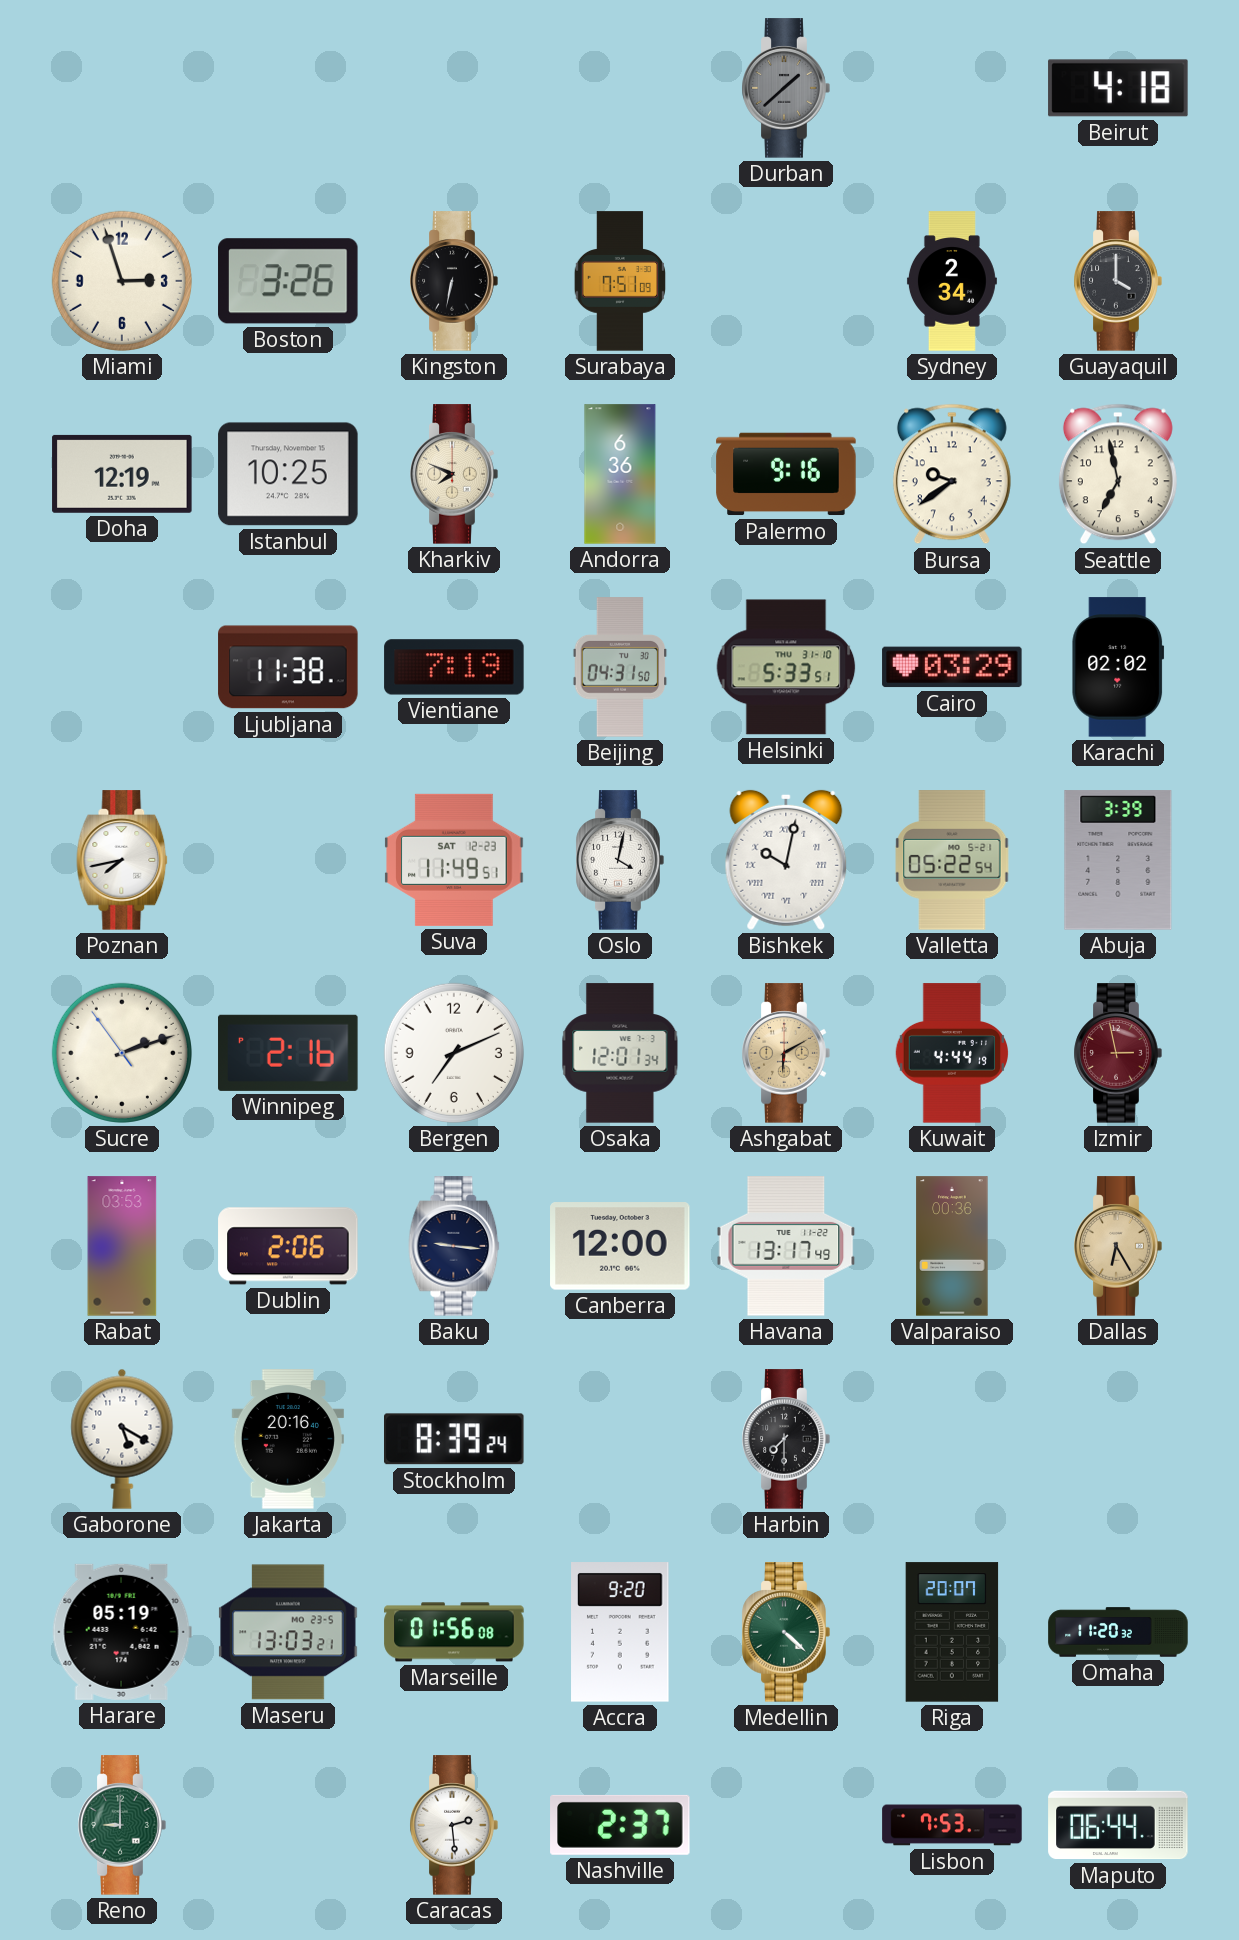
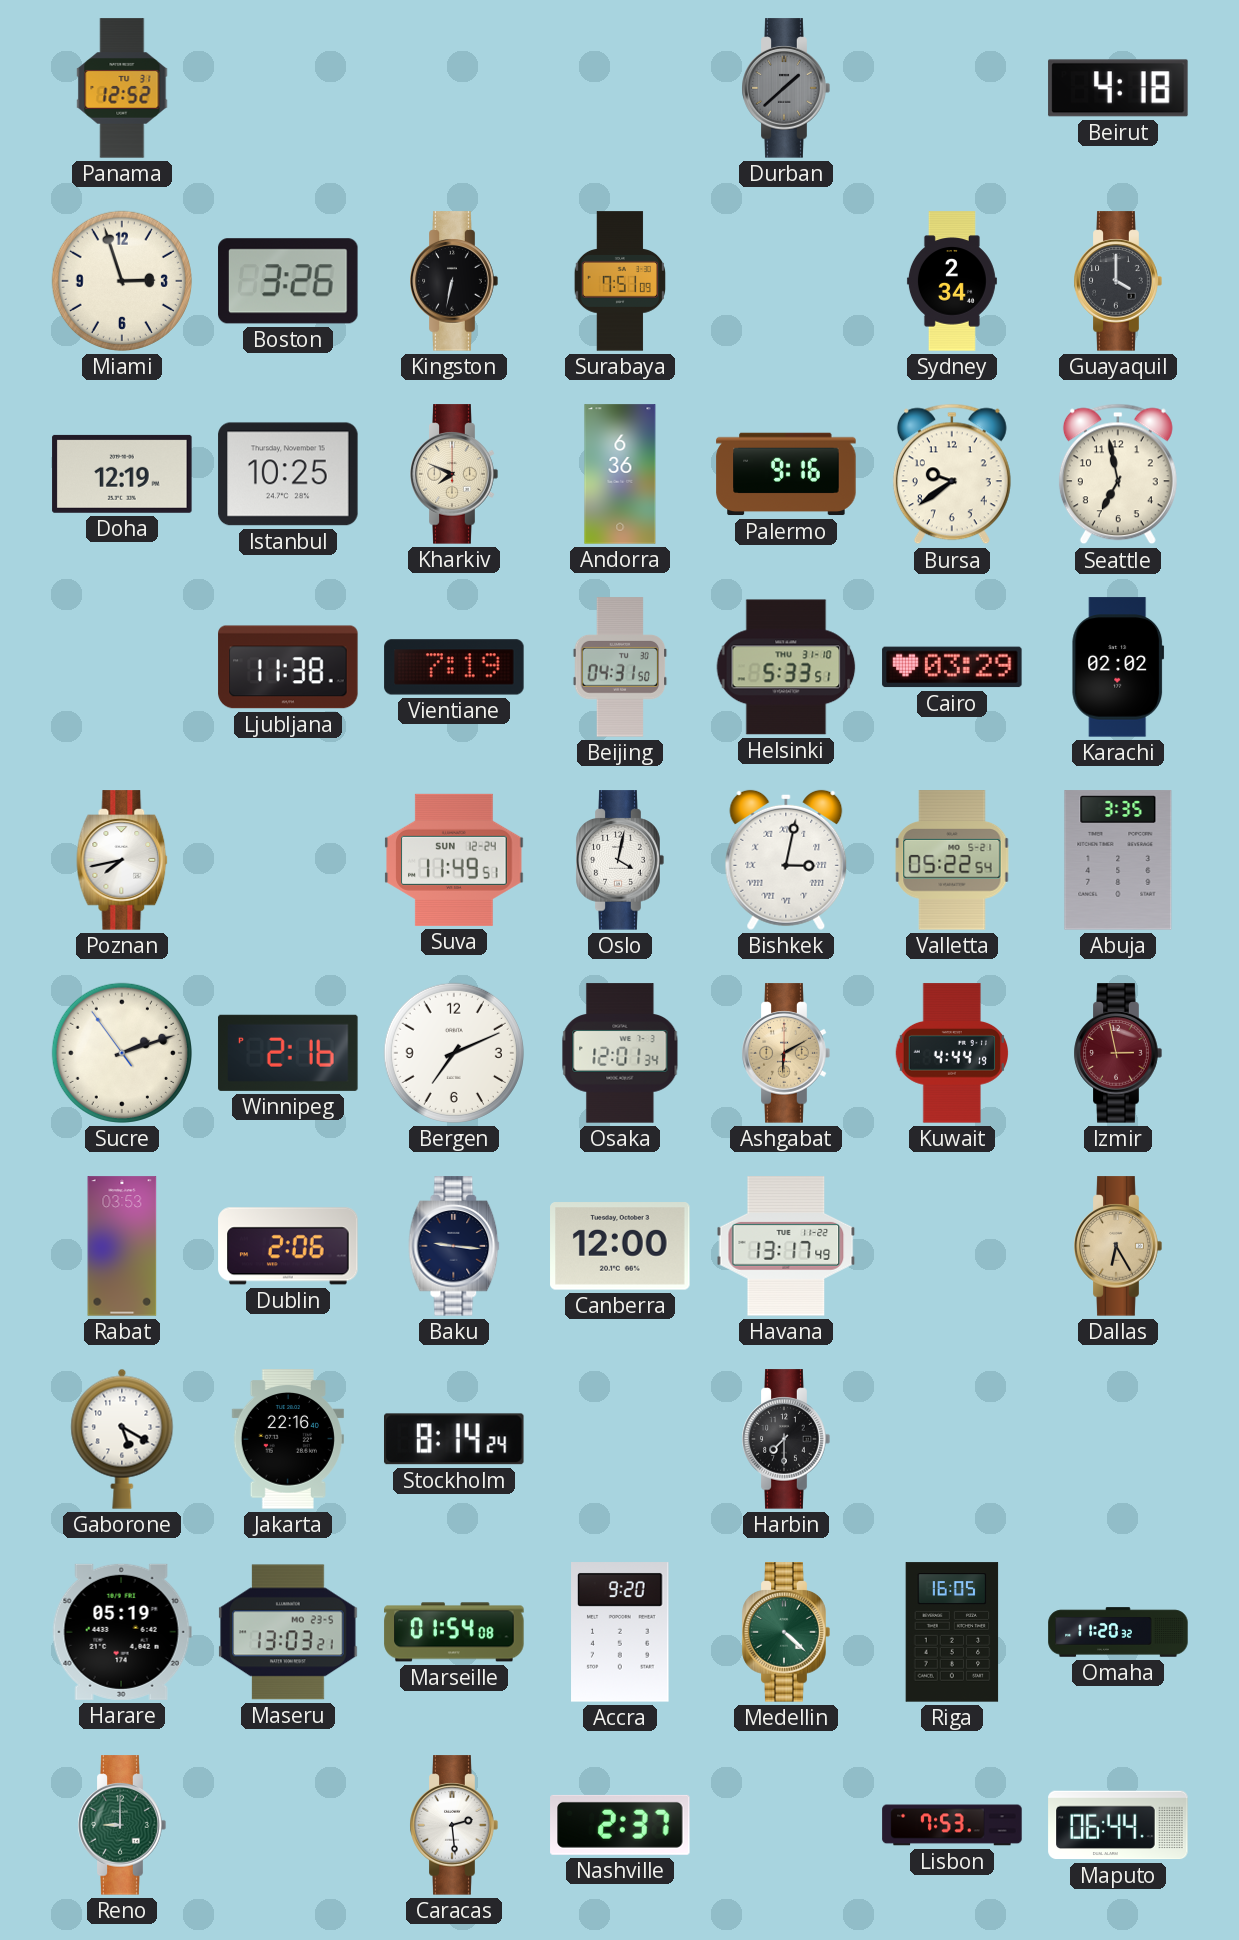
Panama: none -> 12:52 (122, 88)
Suva date: SAT 12-23 -> SUN 12-24 (454, 860)
Bishkek: 10:02 -> 3:02 (786, 860)
Abuja: 3:39 -> 3:35 (1118, 860)
Valparaiso: 00:36 -> none (952, 1246)
Jakarta: 20:16 -> 22:16 (288, 1439)
Stockholm: 8:39 -> 8:14 (455, 1439)
Marseille: 01:56 -> 01:54 (454, 1632)
Riga: 20:07 -> 16:05 (952, 1632)
